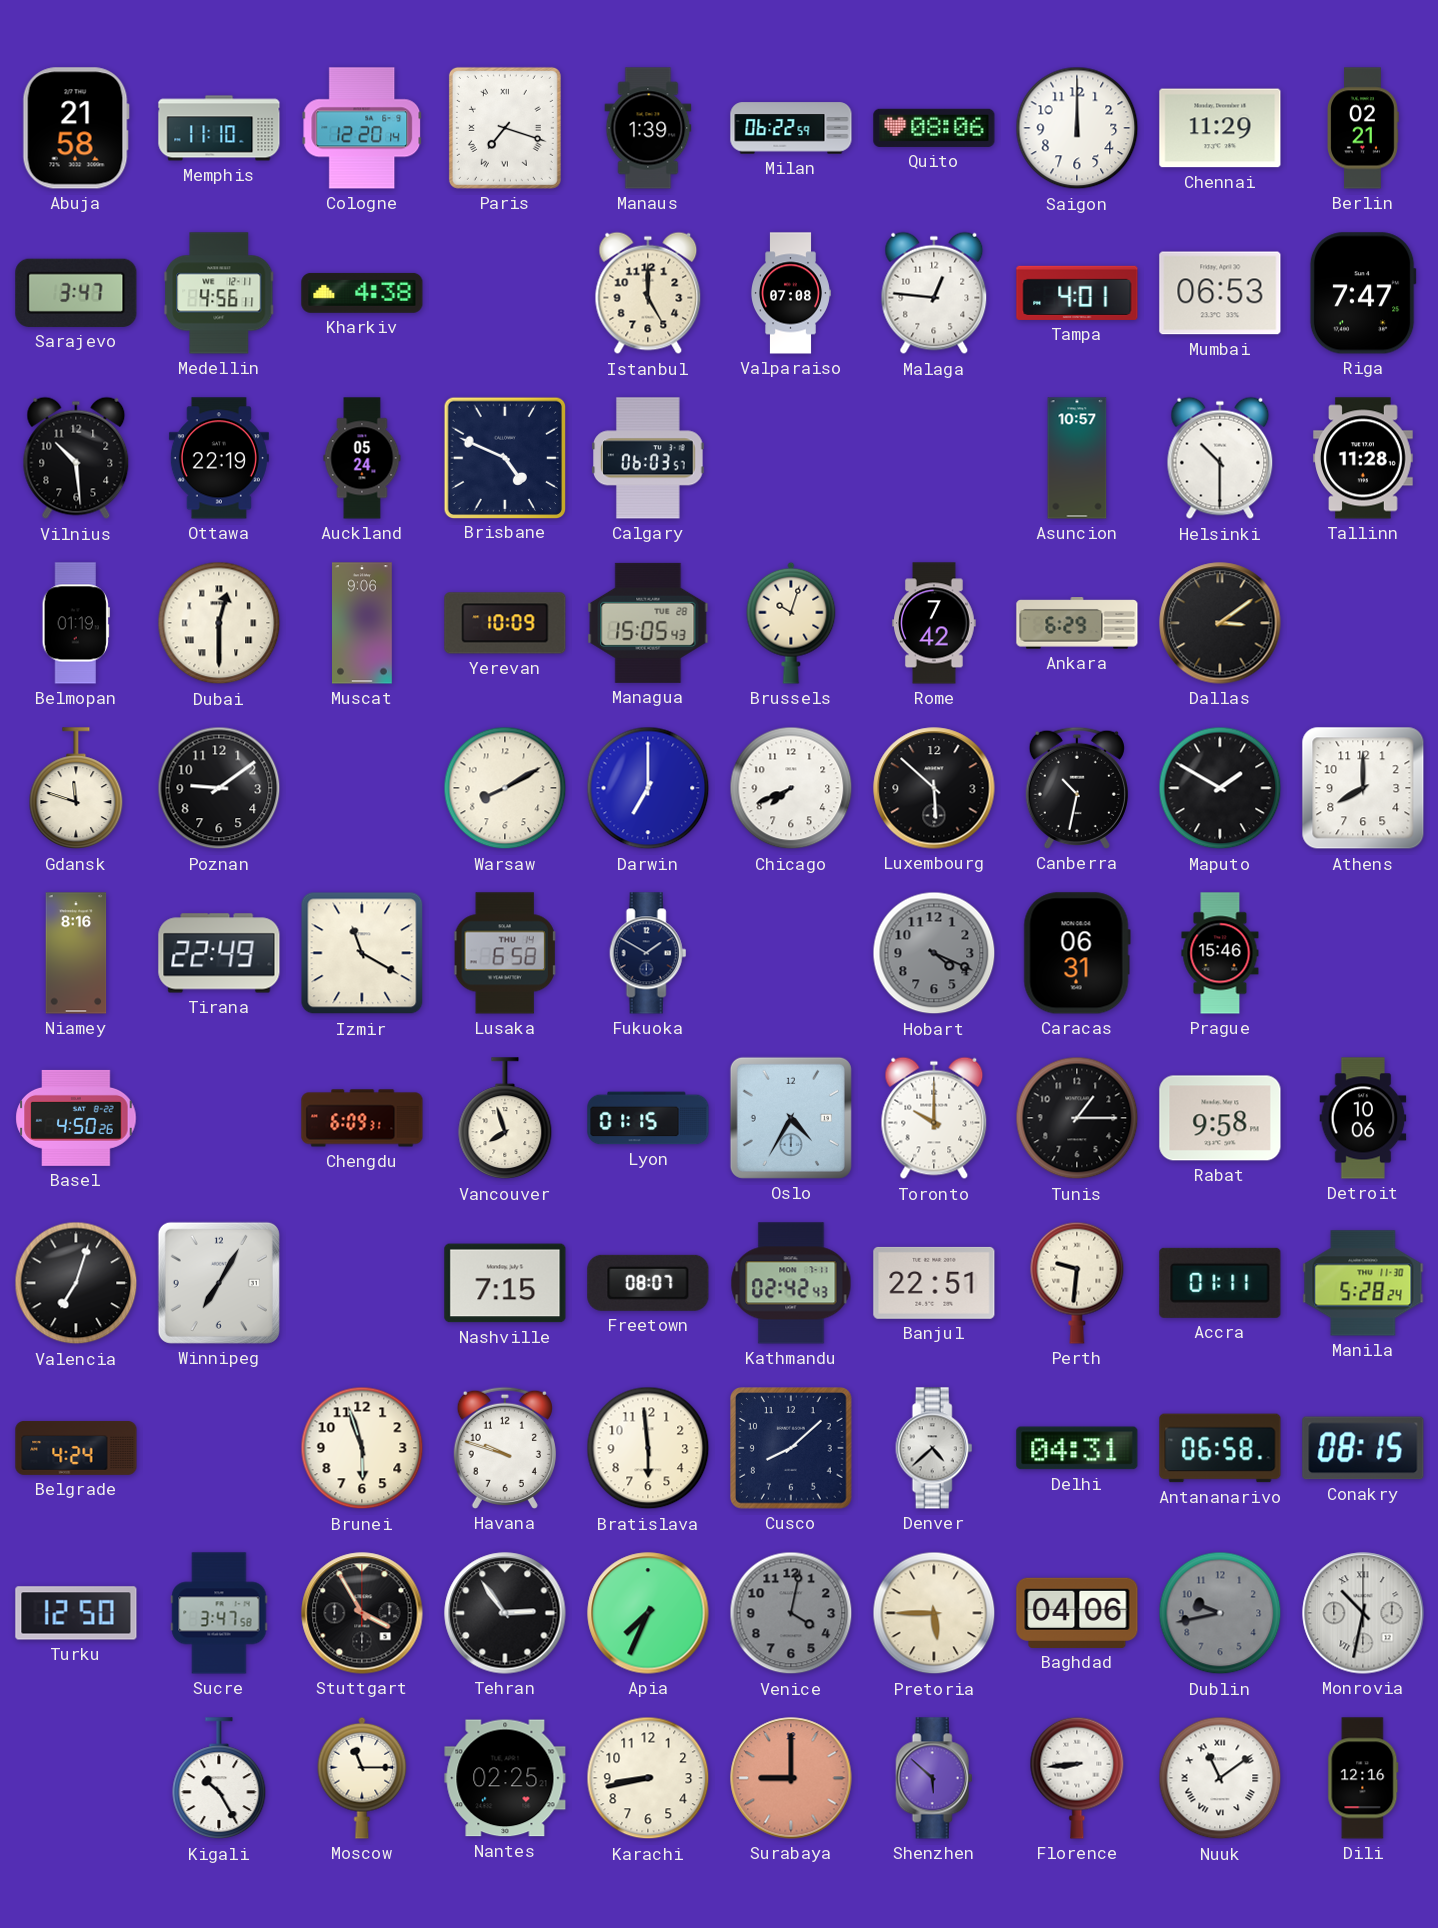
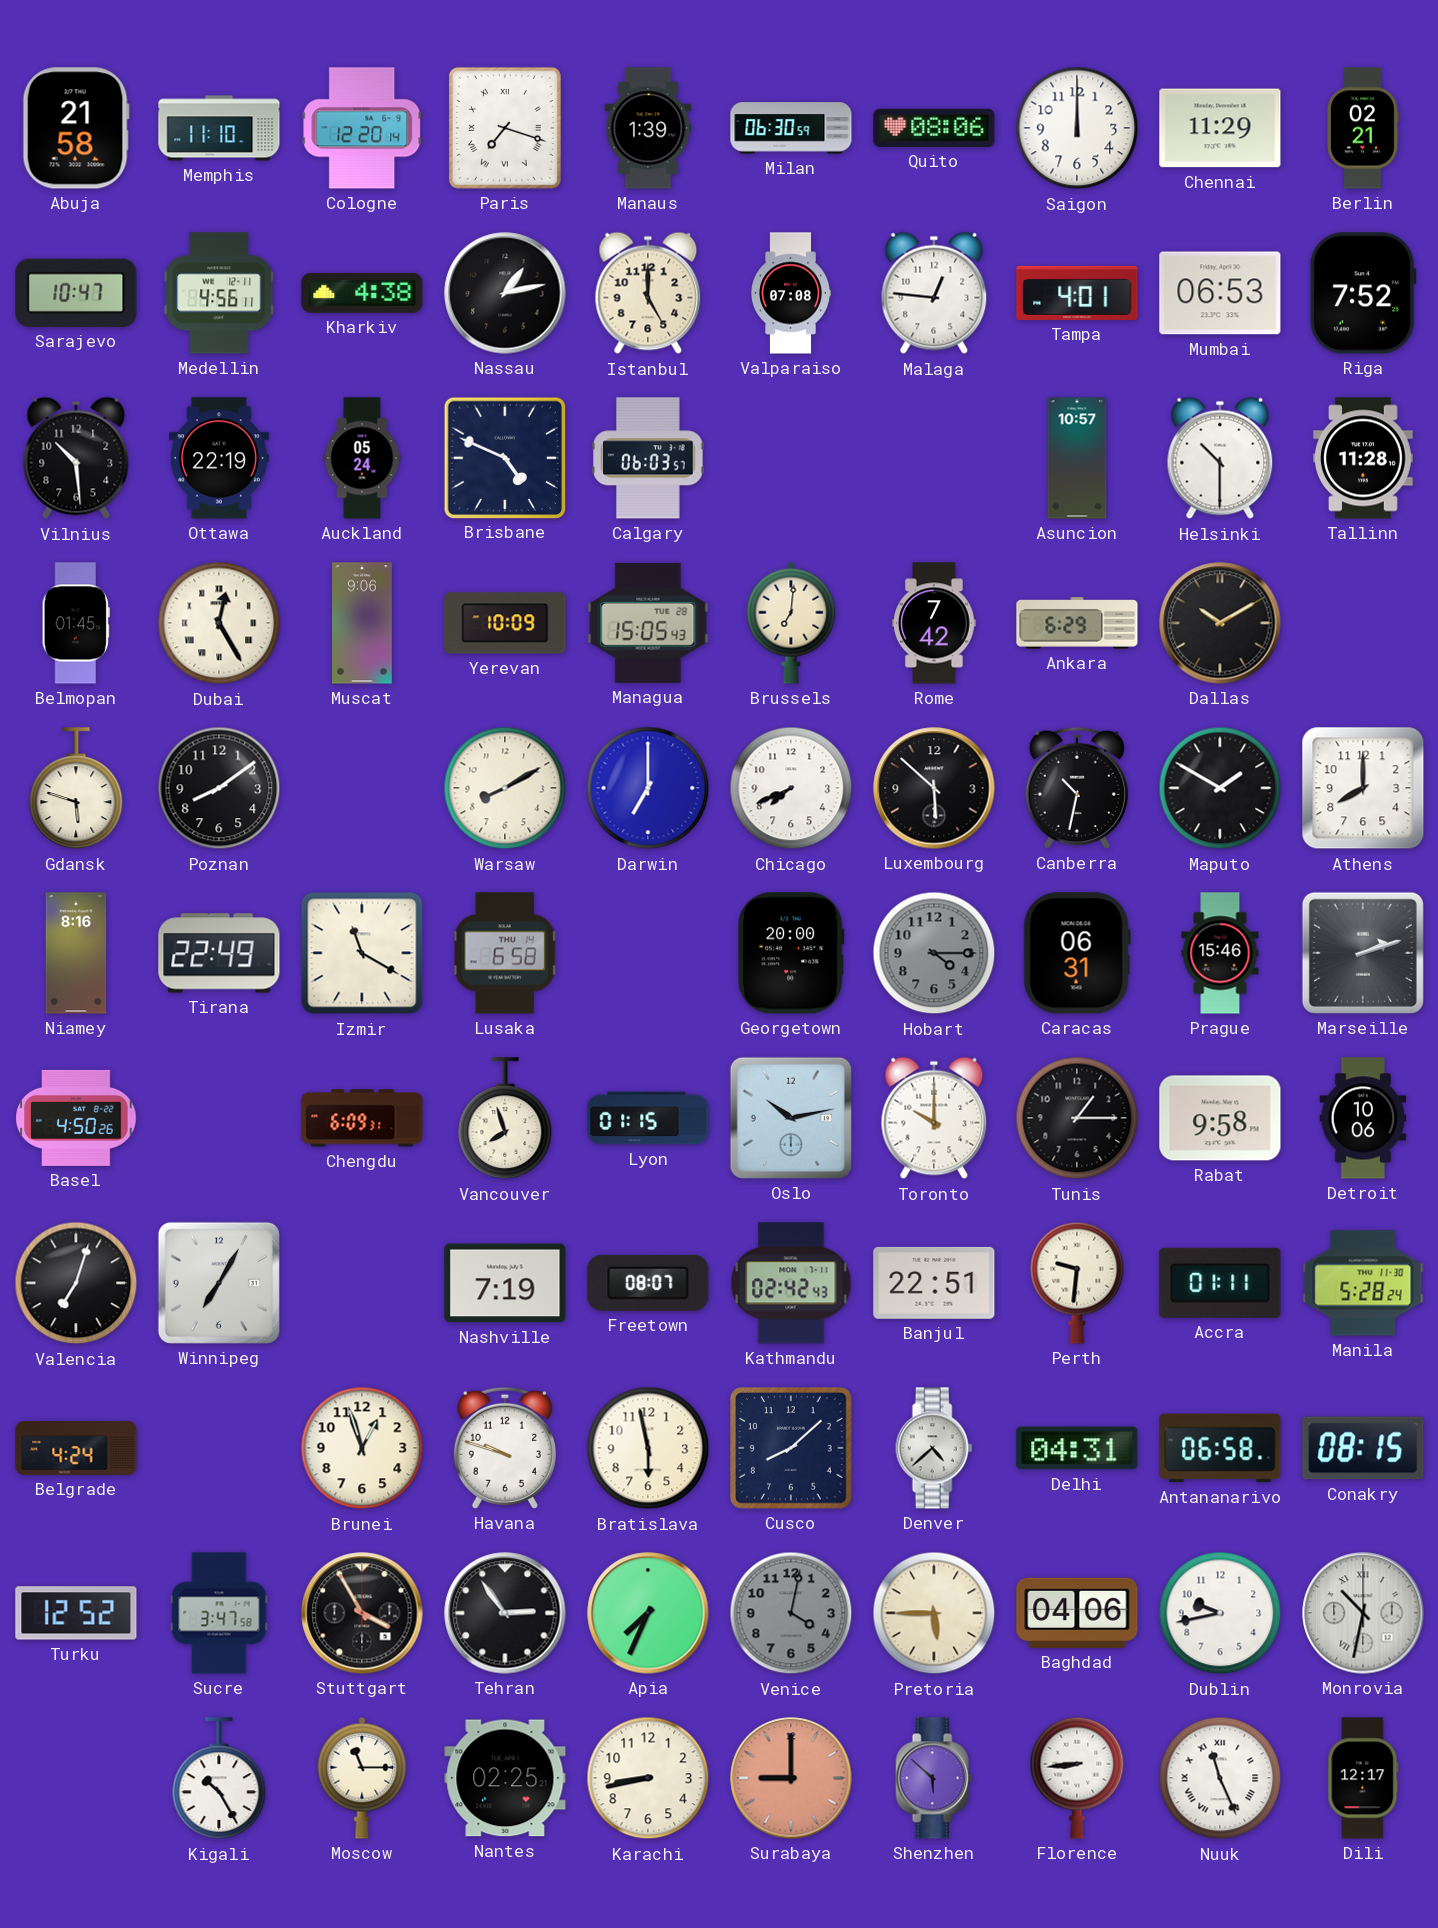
Milan: 06:22 -> 06:30 (791, 128)
Sarajevo: 3:47 -> 10:47 (76, 293)
Nassau: none -> 1:13 (505, 293)
Riga: 7:47 -> 7:52 (1363, 293)
Belmopan: 01:19 -> 01:45 (76, 623)
Dubai: 12:30 -> 12:25 (219, 623)
Brussels: 10:03 -> 7:01 (791, 623)
Dallas: 3:09 -> 10:10 (1220, 623)
Gdansk: 11:48 -> 5:48 (76, 789)
Poznan: 9:09 -> 8:09 (219, 788)
Fukuoka: 1:50 -> none (648, 953)
Georgetown: none -> 20:00 (791, 953)
Hobart: 4:19 -> 4:15 (934, 953)
Marseille: none -> 2:12 (1363, 953)
Oslo: 4:35 -> 10:13 (791, 1118)
Nashville: 7:15 -> 7:19 (505, 1283)
Brunei: 5:57 -> 12:57 (362, 1448)
Bratislava: 5:59 -> 5:58 (648, 1448)
Turku: 12:50 -> 12:52 (76, 1613)
Dublin dial: grey -> white (1220, 1613)
Nuuk: 11:09 -> 11:26 (1220, 1778)
Dili: 12:16 -> 12:17 (1363, 1778)
